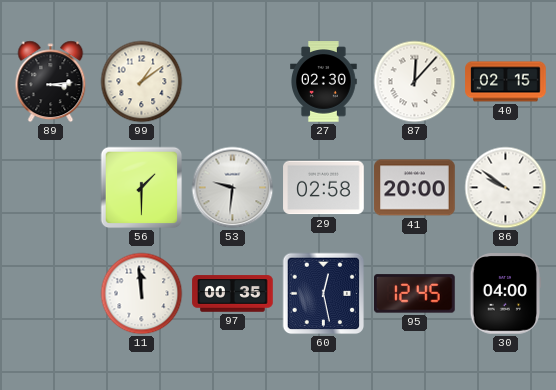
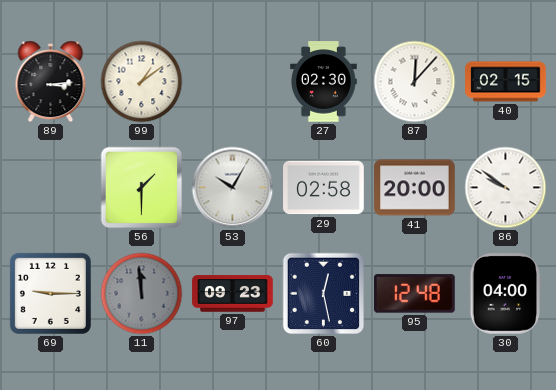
53: 9:31 -> 10:05 (233, 188)
69: none -> 9:15 (50, 293)
11 dial: white -> grey (142, 294)
97: 00:35 -> 09:23 (233, 294)
95: 12:45 -> 12:48 (415, 294)
